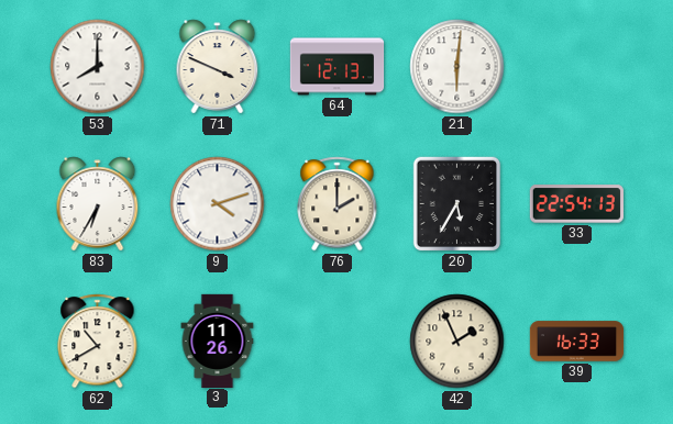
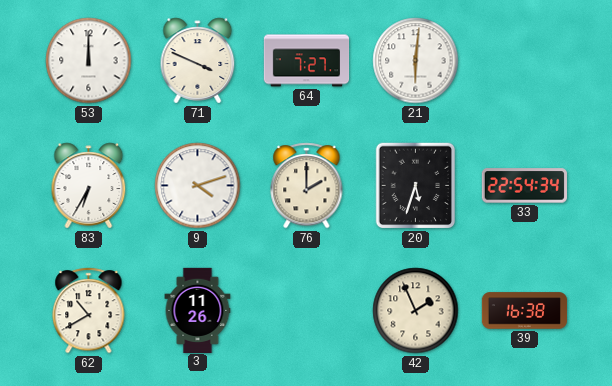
53: 8:00 -> 12:00 (89, 61)
64: 12:13 -> 7:27 (307, 61)
20: 5:35 -> 5:33 (416, 186)
33: 22:54:13 -> 22:54:34 (524, 186)
39: 16:33 -> 16:38 (525, 311)
